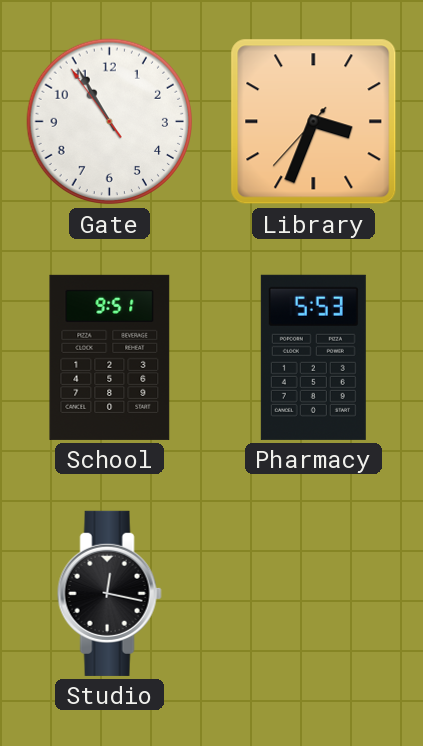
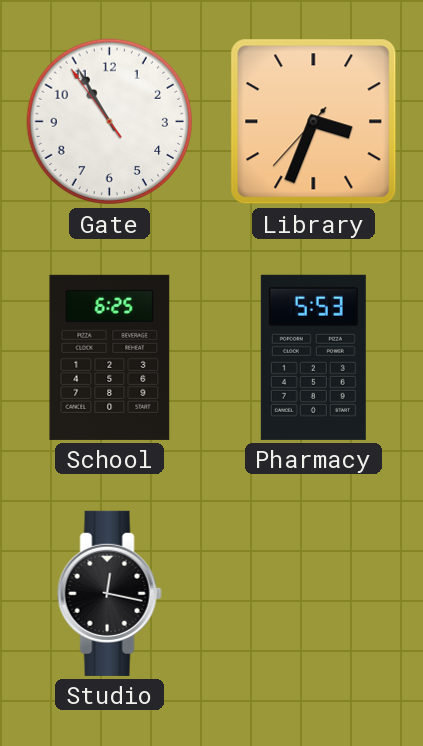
School: 9:51 -> 6:25 (110, 357)
